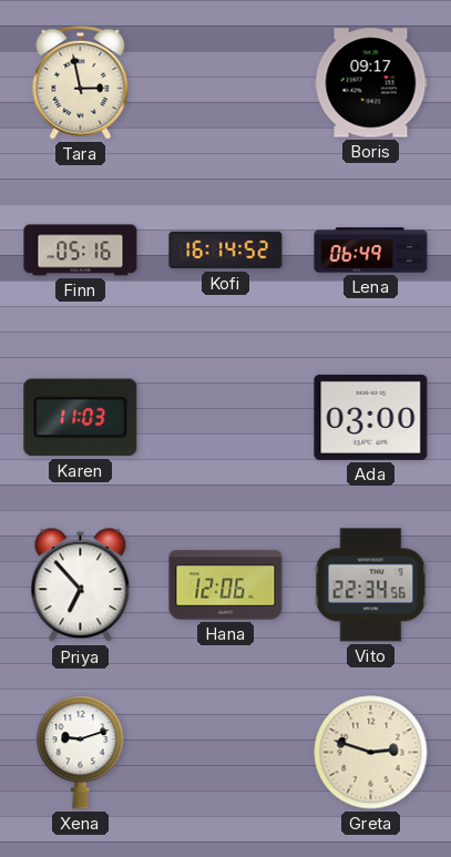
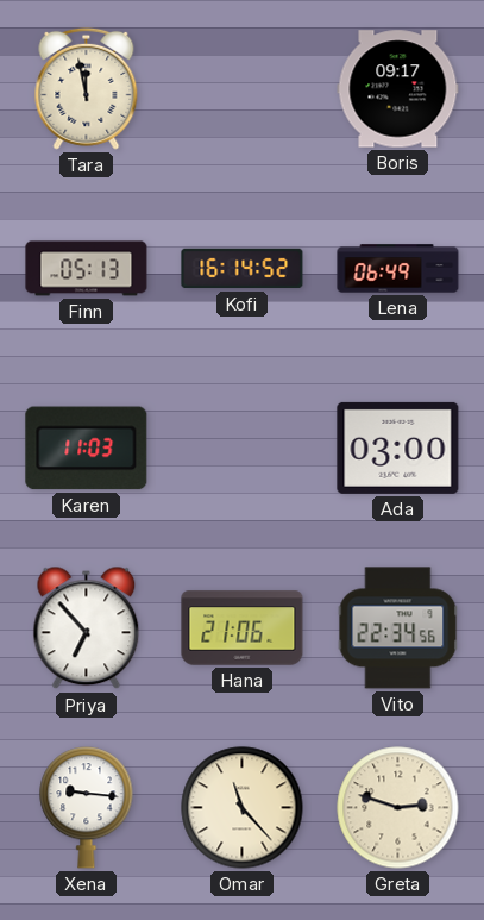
Tara: 2:58 -> 11:58 (87, 88)
Finn: 05:16 -> 05:13 (87, 269)
Hana: 12:06 -> 21:06 (243, 628)
Xena: 9:12 -> 9:16 (87, 808)
Omar: none -> 11:23 (243, 808)
